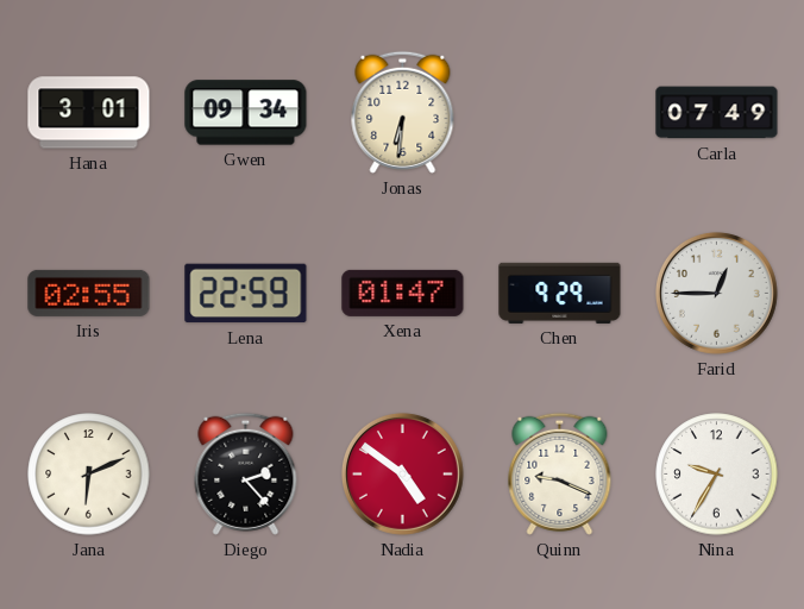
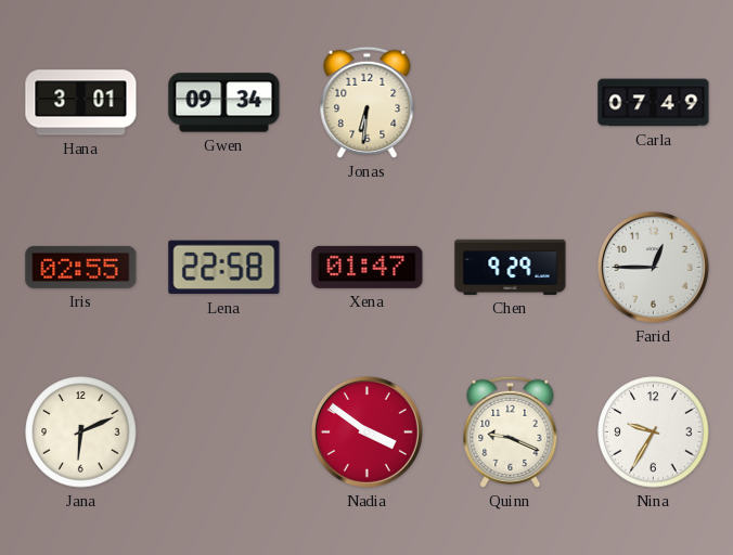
Lena: 22:59 -> 22:58 (224, 268)
Diego: 2:23 -> none (246, 473)
Nadia: 4:51 -> 3:51 (366, 431)
